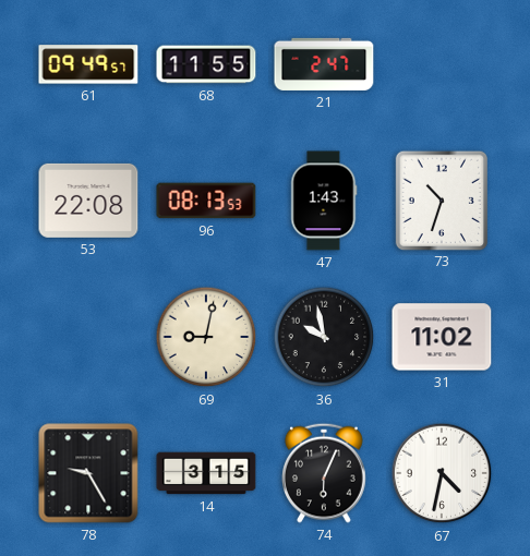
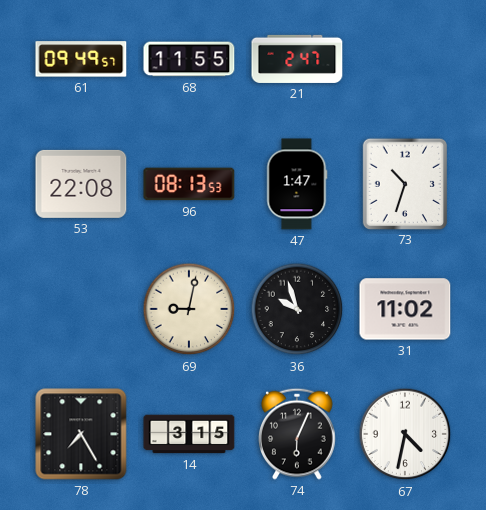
47: 1:43 -> 1:47 (297, 184)
36: 9:58 -> 9:57 (297, 309)
78: 9:25 -> 7:25 (81, 434)
